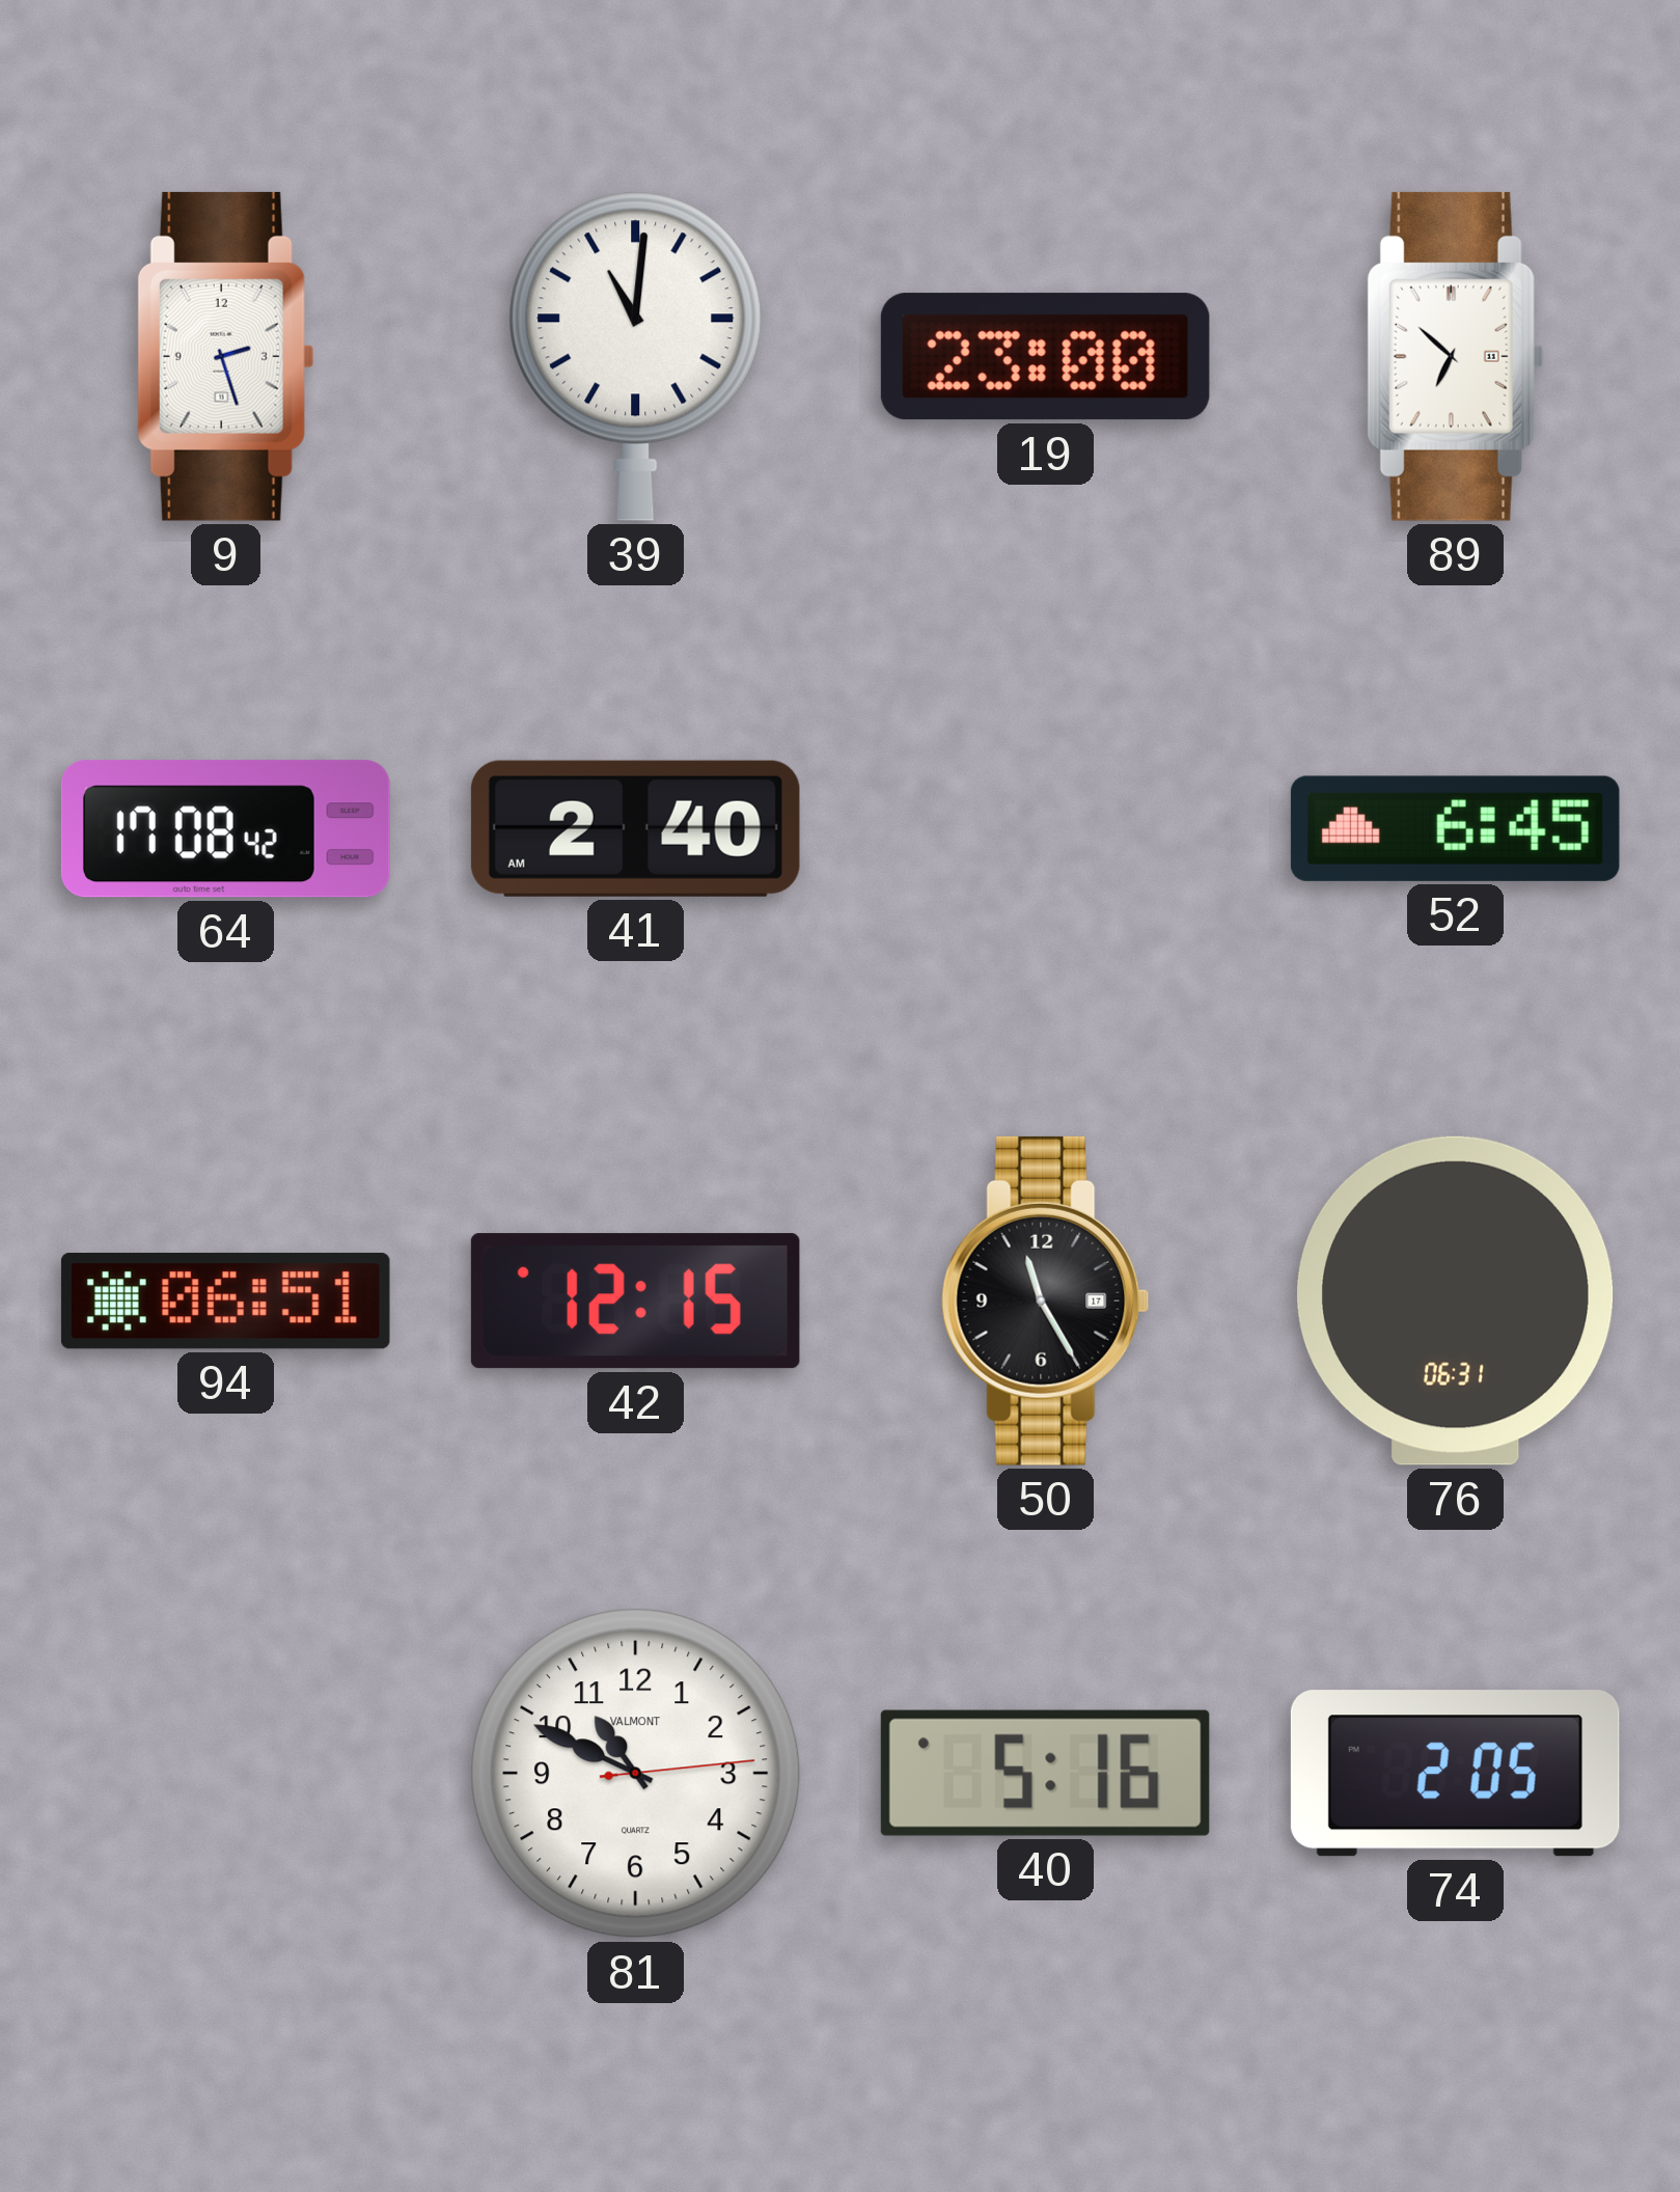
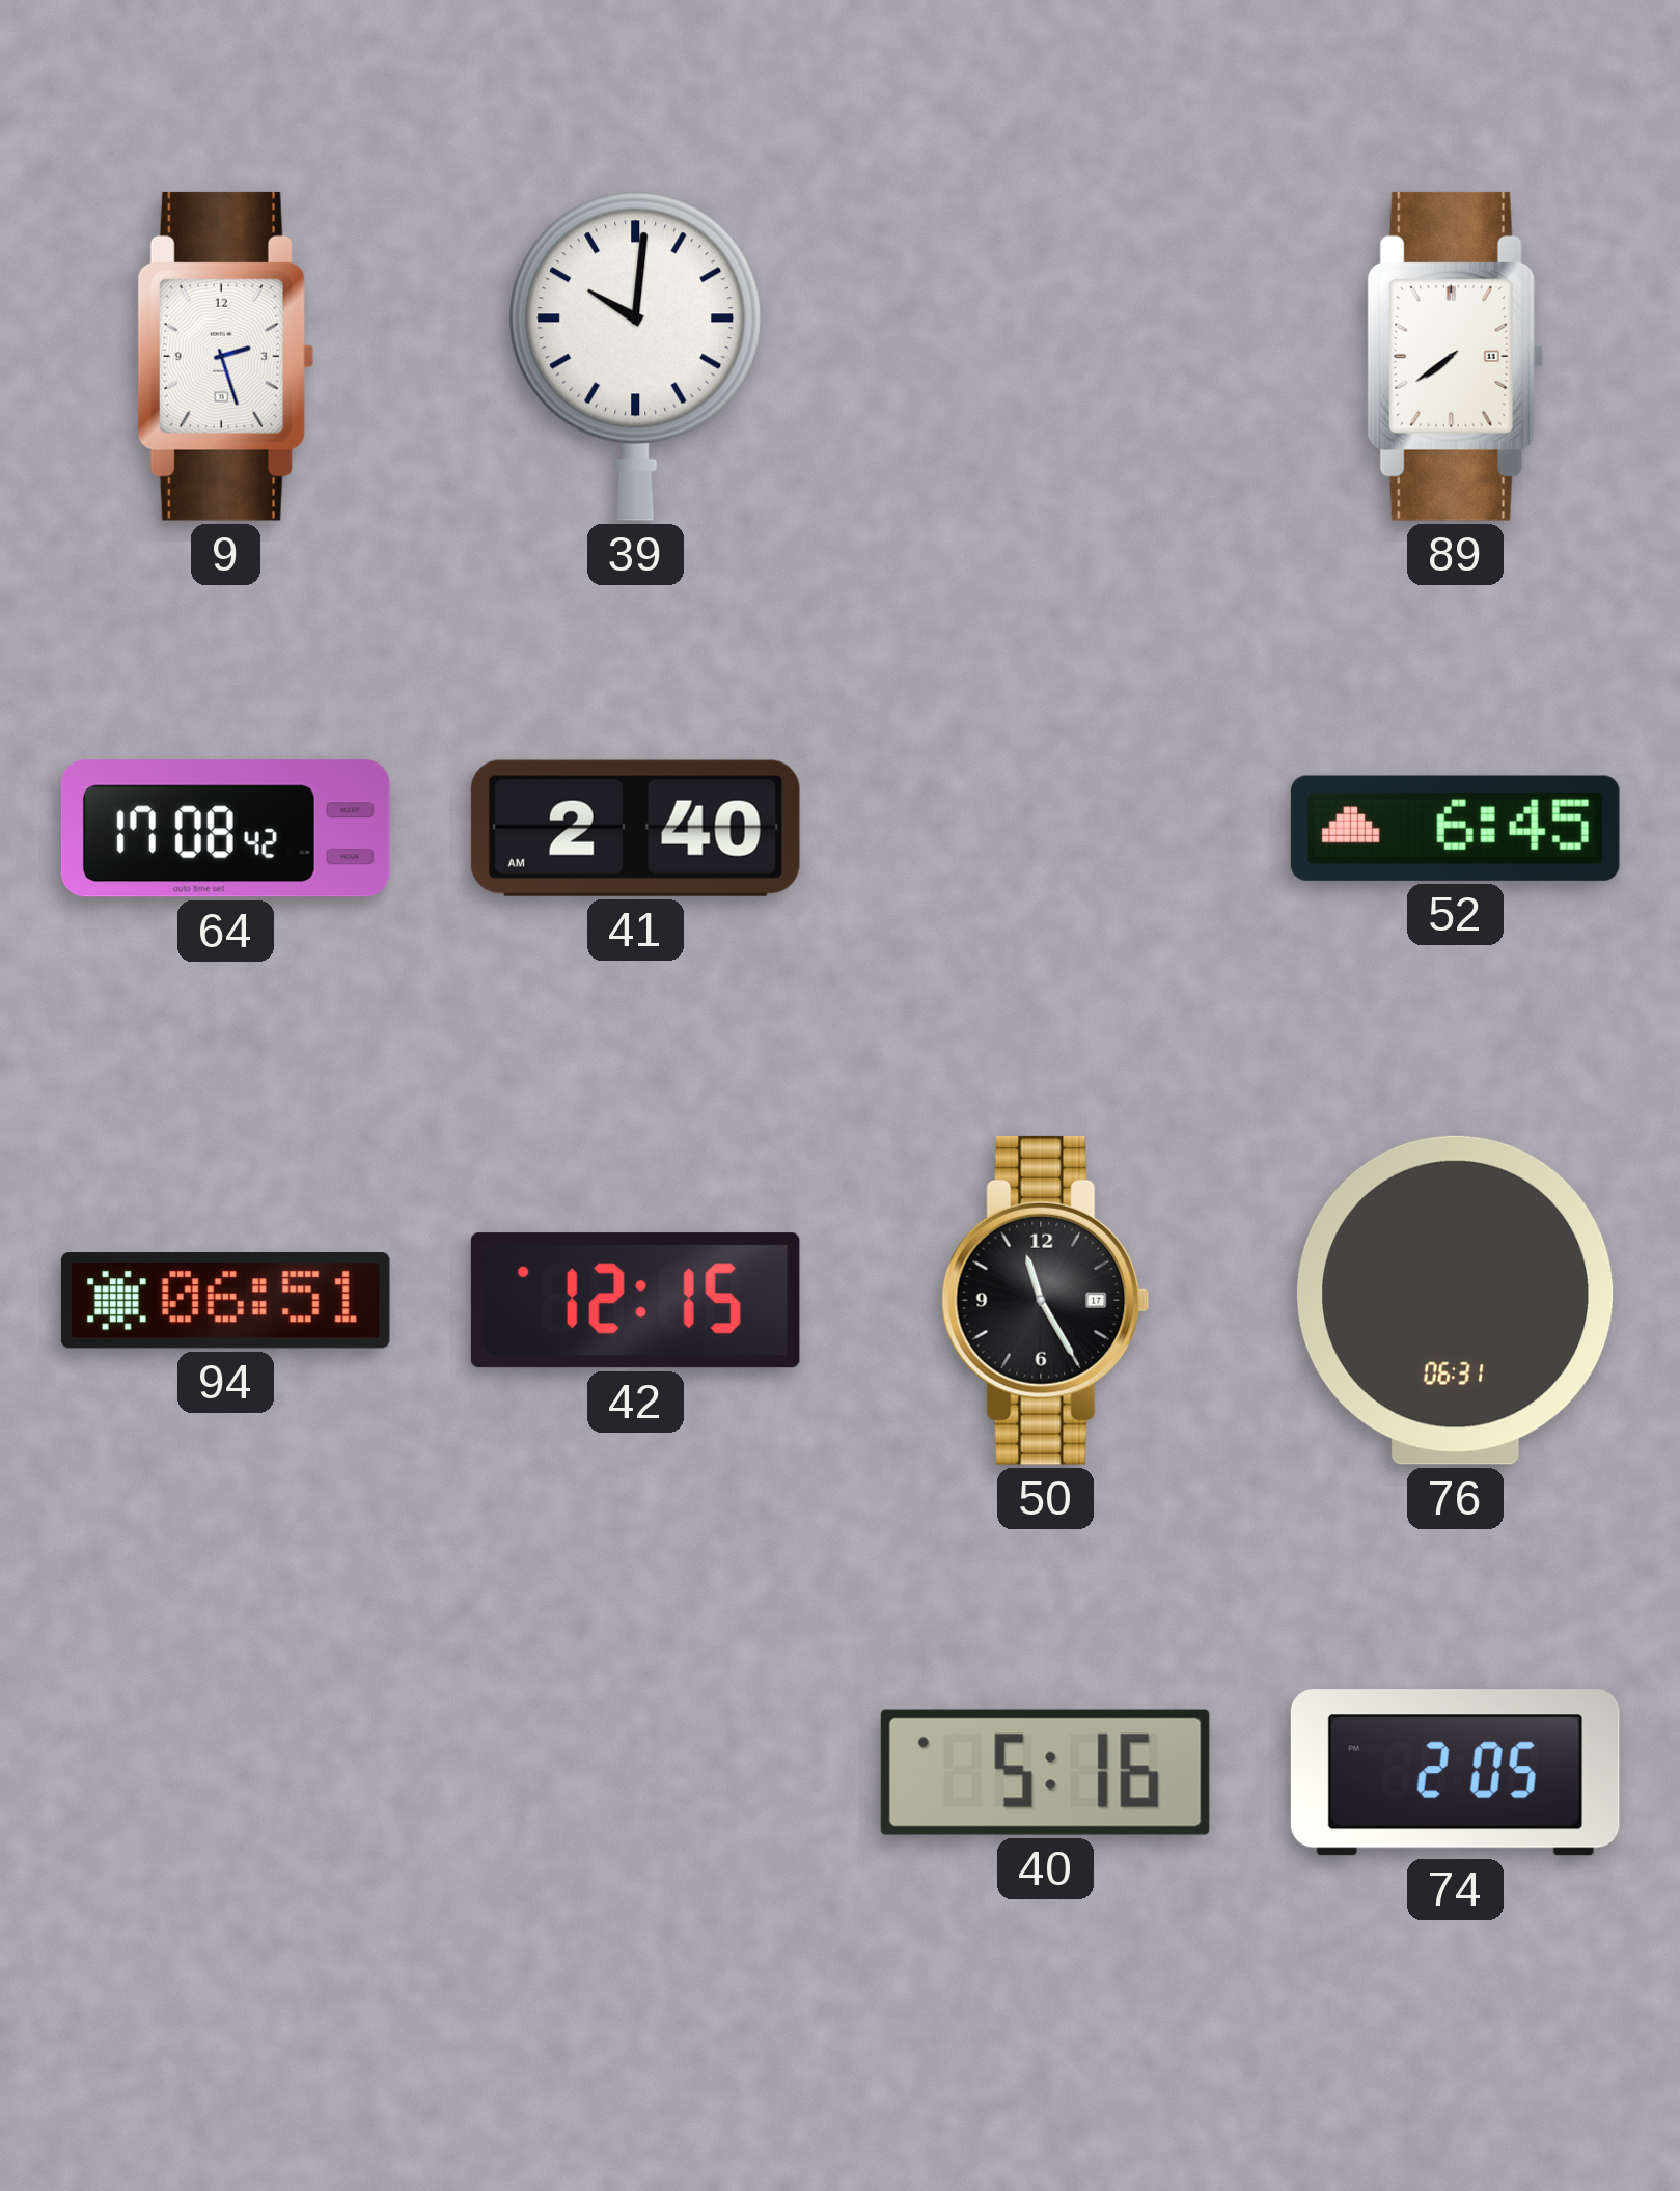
39: 11:01 -> 10:01 (636, 356)
19: 23:00 -> none (1045, 357)
89: 6:52 -> 7:39 (1456, 356)
81: 10:49 -> none (636, 1774)
